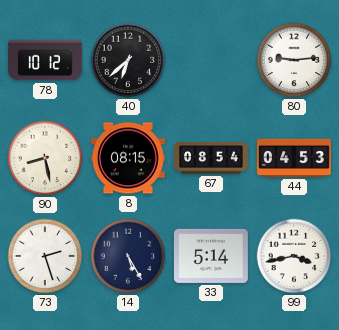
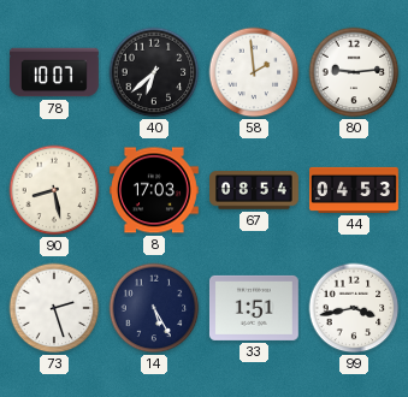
78: 10:12 -> 10:07 (55, 72)
58: none -> 1:59 (254, 72)
8: 08:15 -> 17:03 (154, 190)
33: 5:14 -> 1:51 (254, 308)
